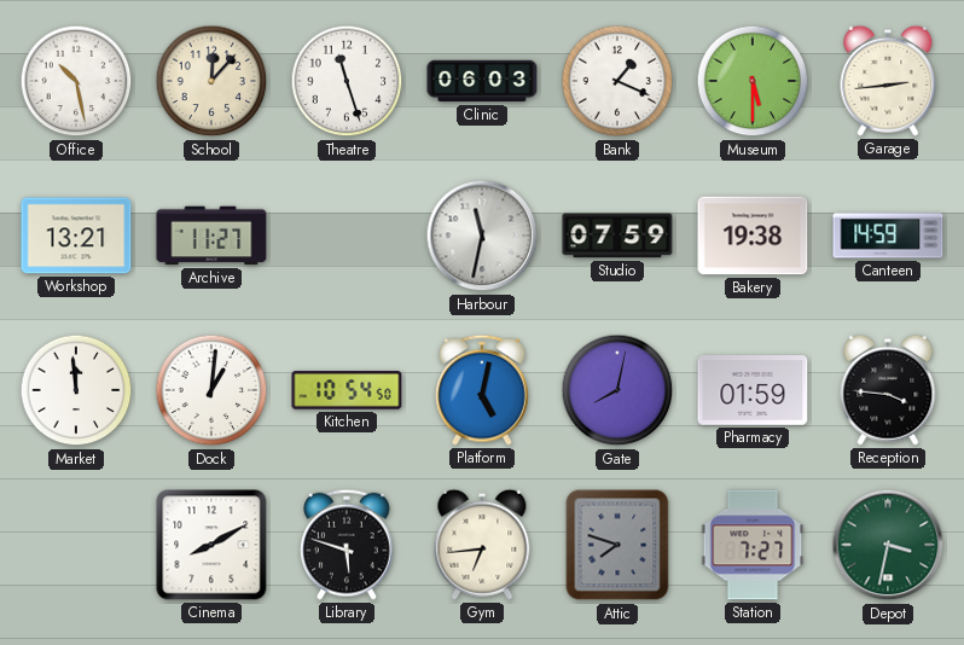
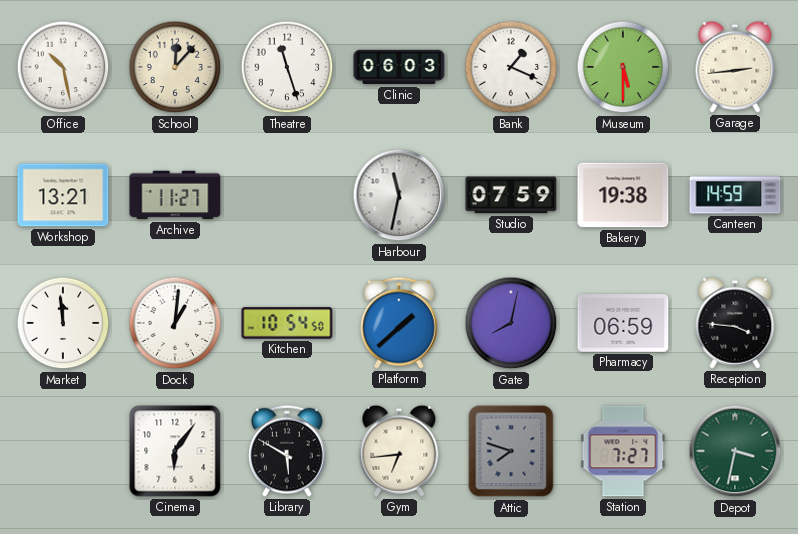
Platform: 5:02 -> 1:38 (400, 323)
Pharmacy: 01:59 -> 06:59 (623, 324)
Cinema: 8:10 -> 6:06 (175, 451)
Library: 5:48 -> 5:50 (288, 451)
